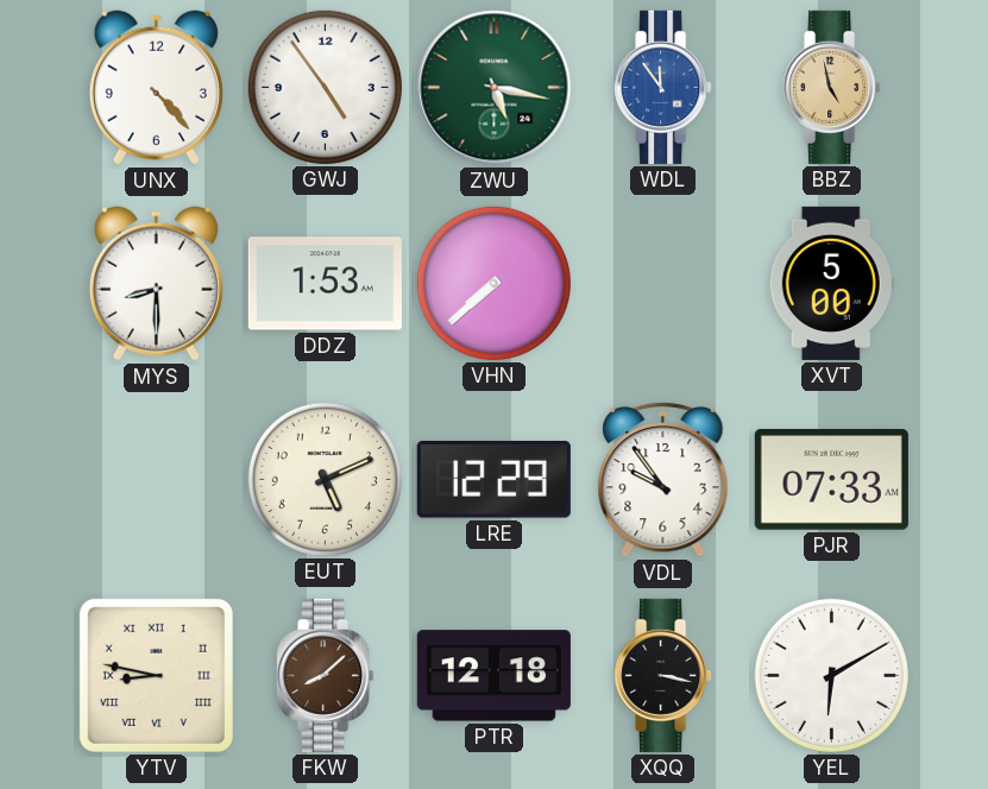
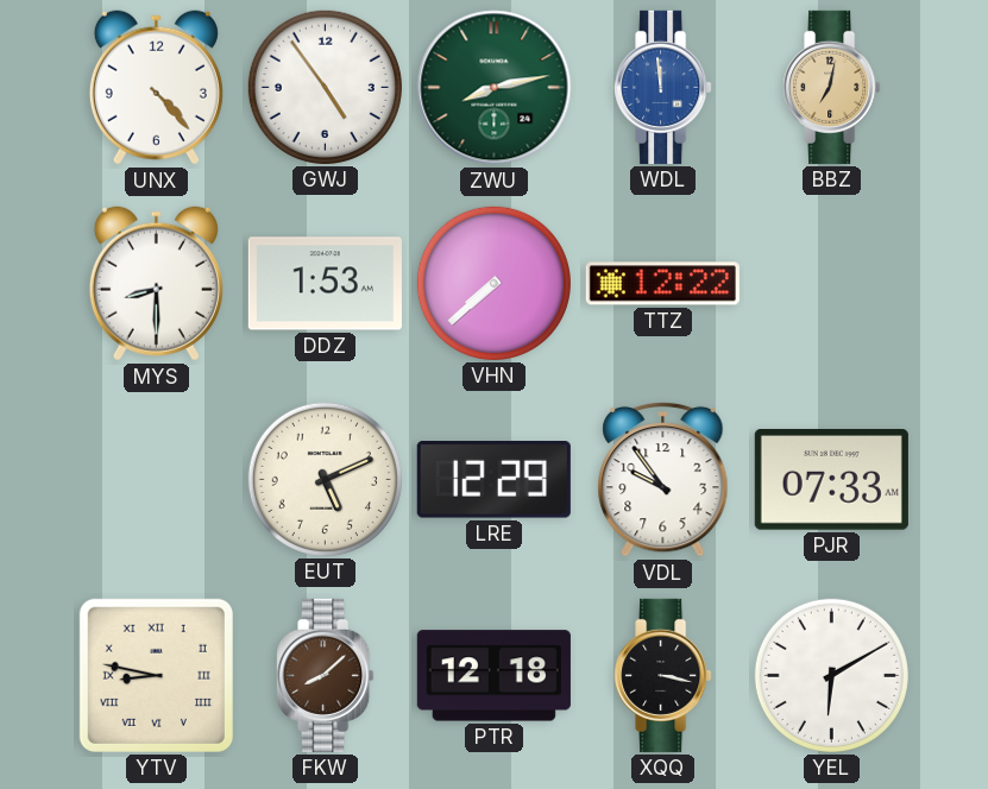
ZWU: 5:17 -> 8:13 (495, 88)
WDL: 11:54 -> 11:59 (663, 87)
BBZ: 4:58 -> 7:02 (832, 87)
TTZ: none -> 12:22 (662, 284)
XVT: 5:00 -> none (831, 283)
